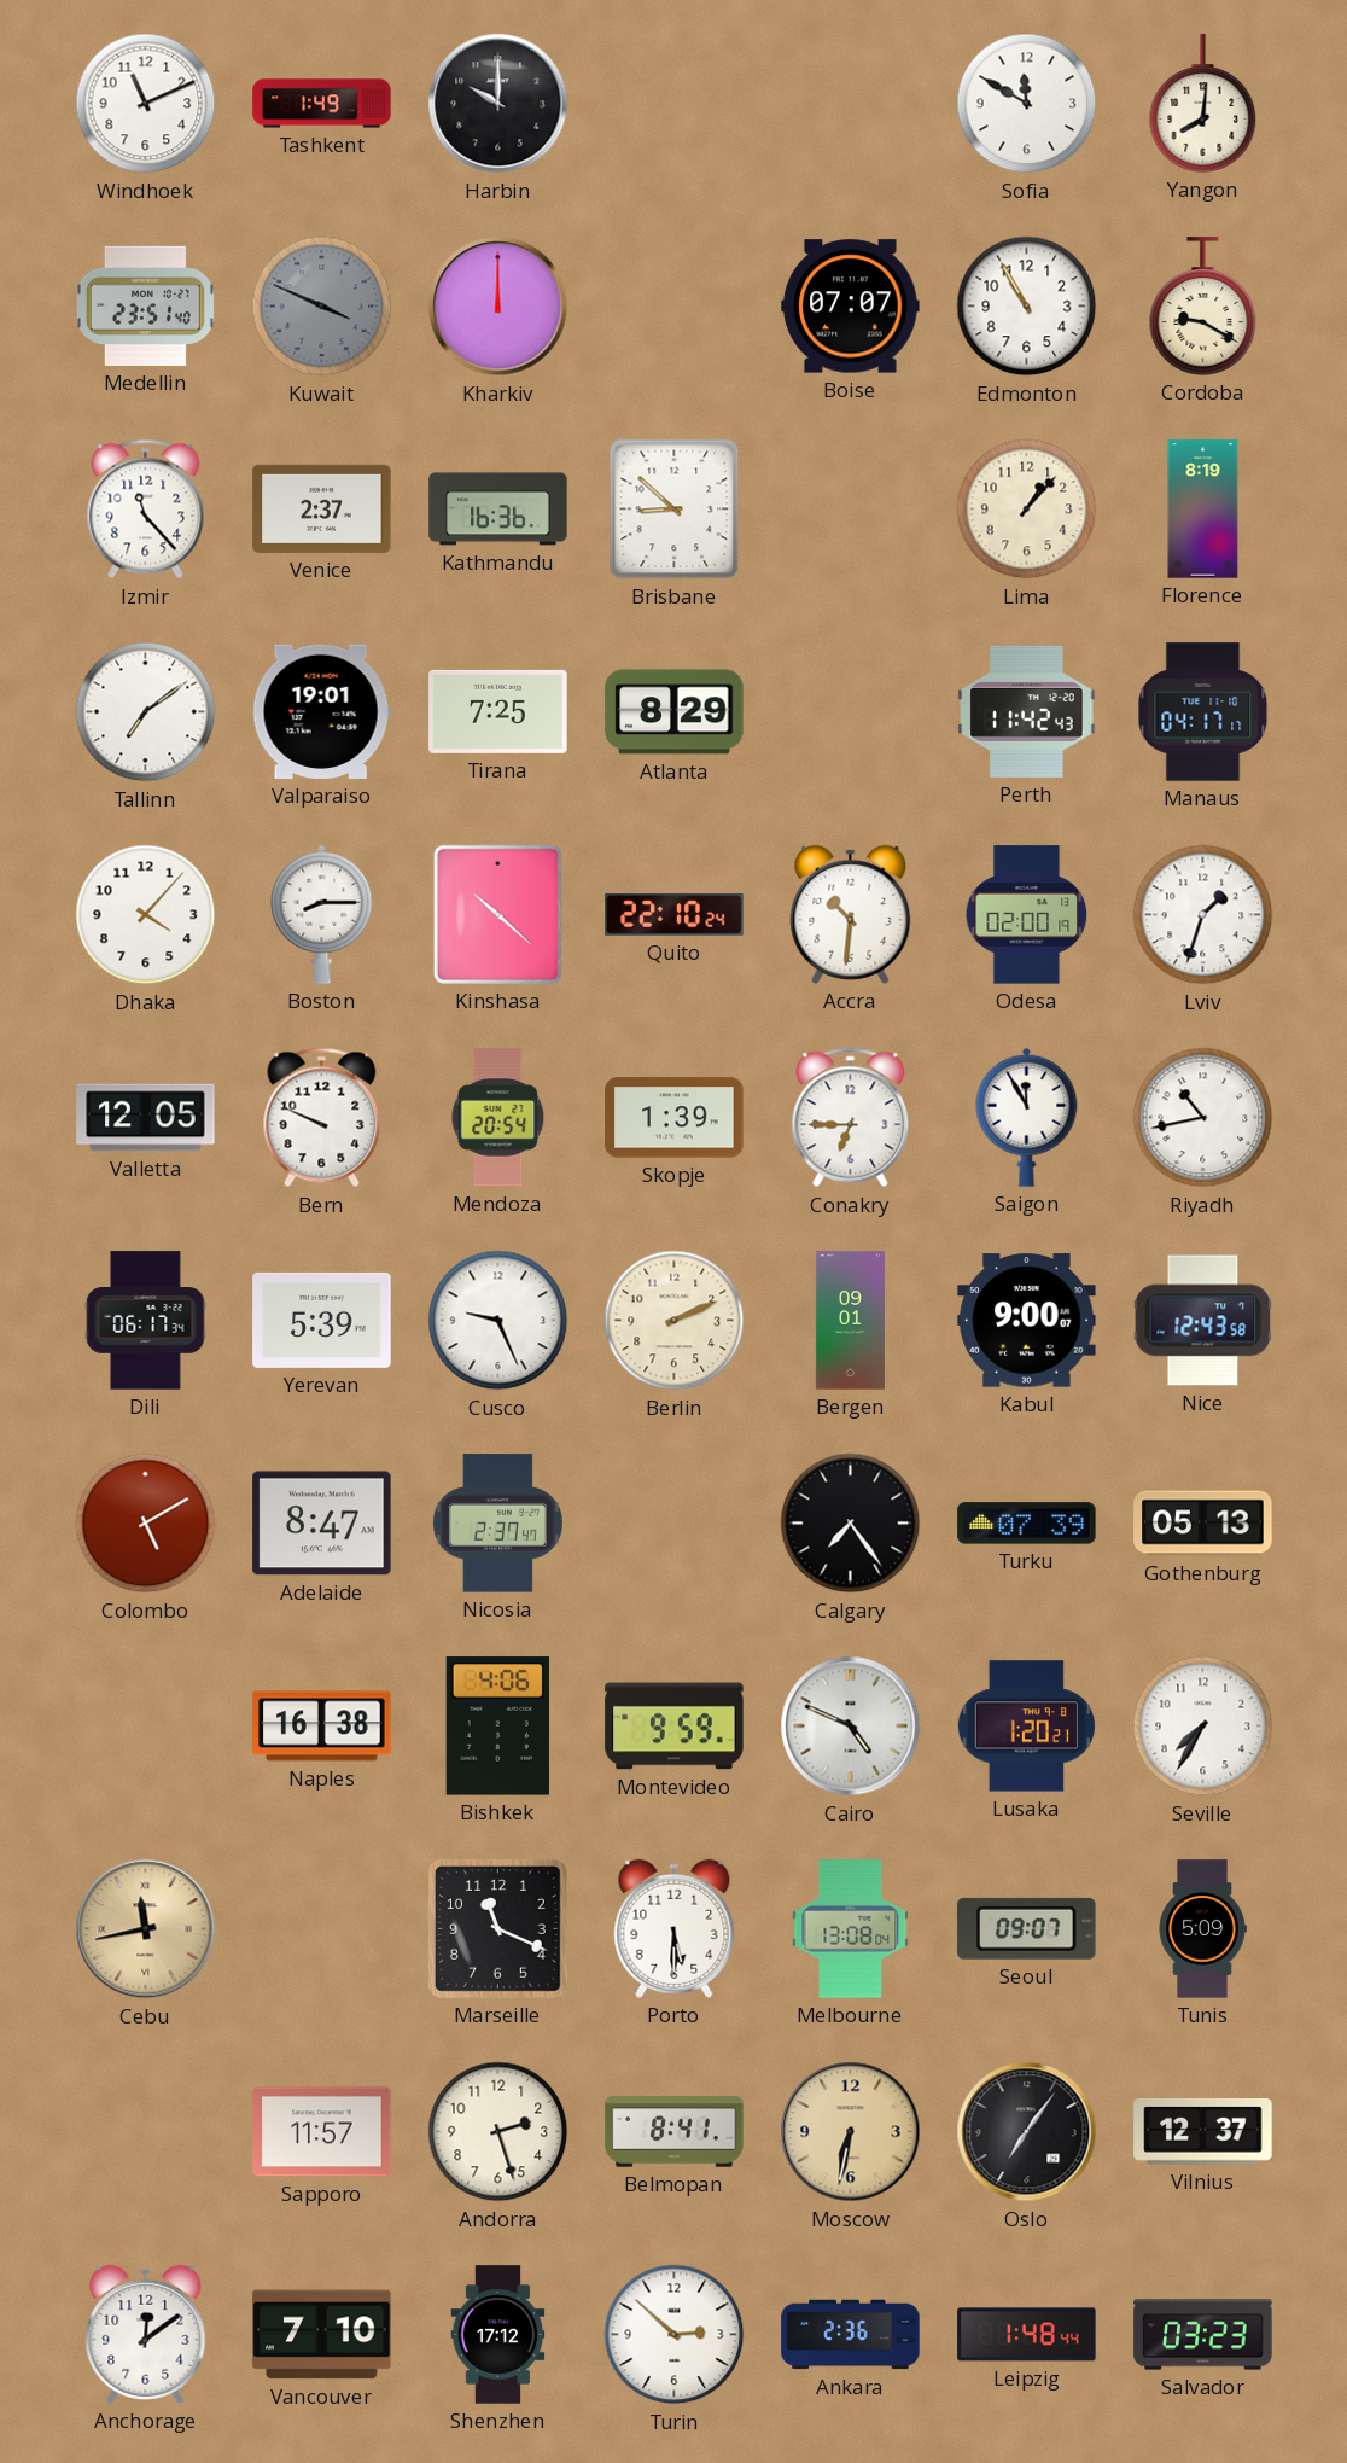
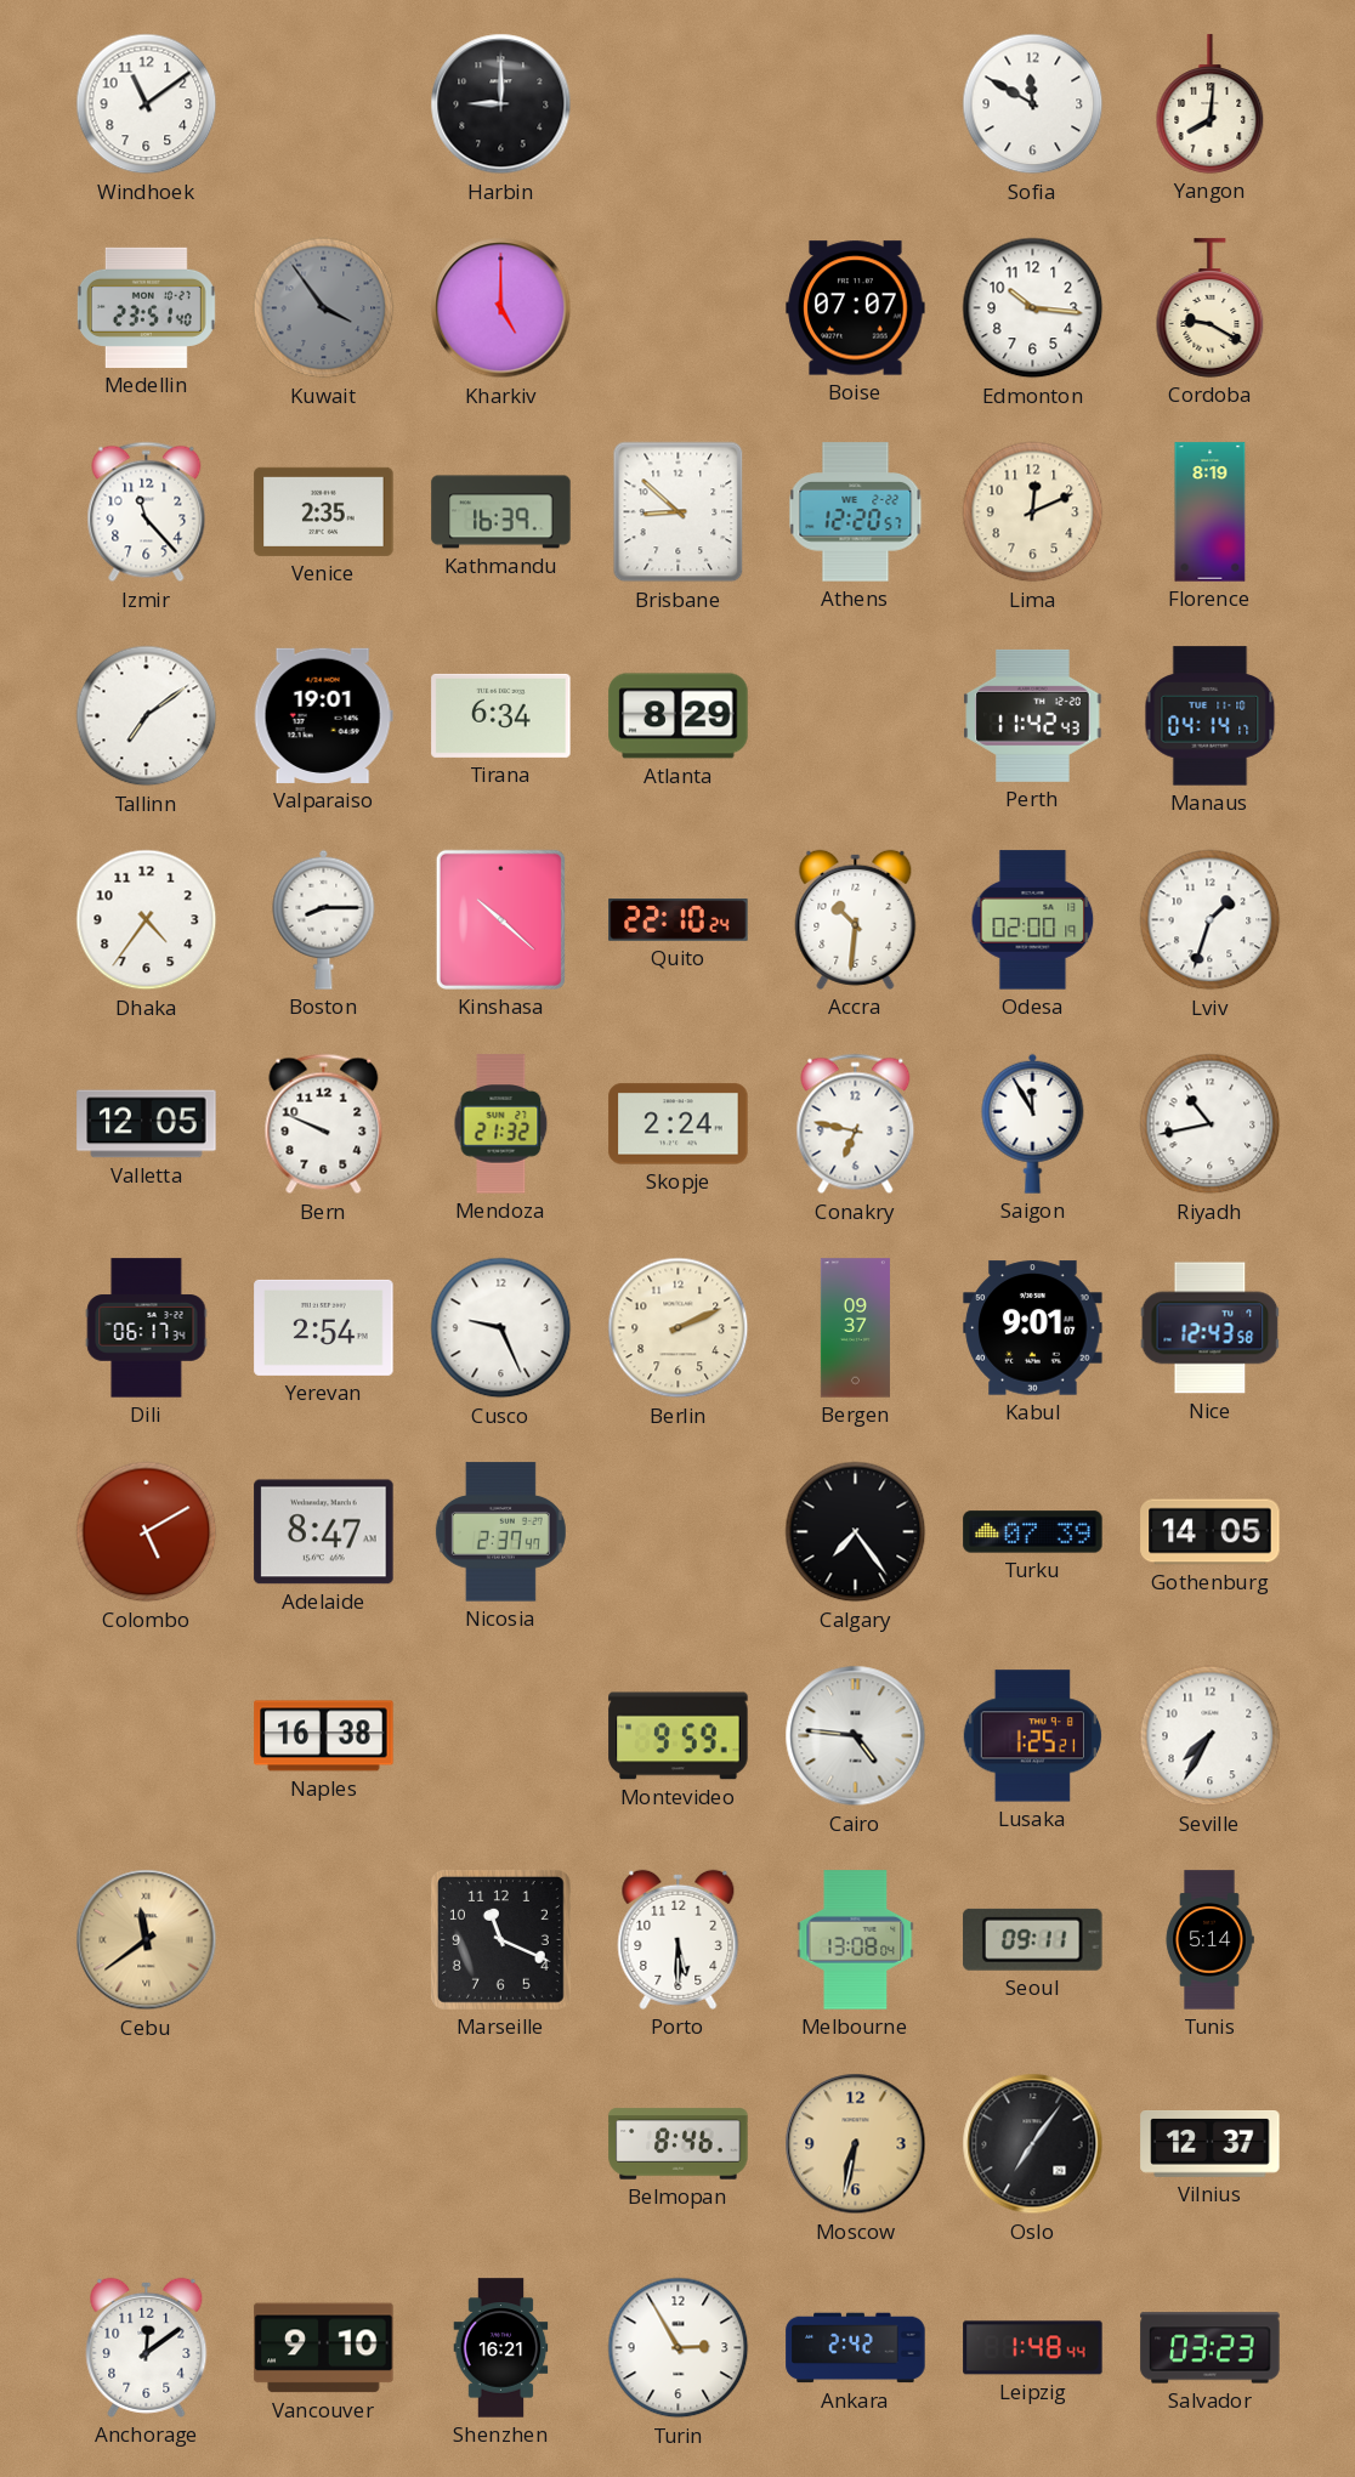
Windhoek: 11:11 -> 11:09 (147, 104)
Tashkent: 1:49 -> none (322, 104)
Harbin: 10:00 -> 9:00 (501, 104)
Kuwait: 3:49 -> 3:54 (324, 308)
Kharkiv: 12:00 -> 5:00 (501, 308)
Edmonton: 10:55 -> 10:16 (1033, 308)
Venice: 2:37 -> 2:35 (324, 511)
Kathmandu: 16:36 -> 16:39 (501, 512)
Athens: none -> 12:20 (856, 512)
Lima: 1:07 -> 12:11 (1033, 512)
Tirana: 7:25 -> 6:34 (501, 715)
Manaus: 04:17 -> 04:14 (1211, 716)
Dhaka: 4:07 -> 4:36 (147, 920)
Mendoza: 20:54 -> 21:32 (501, 1124)
Skopje: 1:39 -> 2:24 (679, 1124)
Conakry: 6:45 -> 6:47 (856, 1124)
Yerevan: 5:39 -> 2:54 (324, 1327)
Bergen: 09:01 -> 09:37 (855, 1328)
Kabul: 9:00 -> 9:01 (1033, 1328)
Gothenburg: 05:13 -> 14:05 (1211, 1532)
Bishkek: 4:06 -> none (497, 1727)
Cairo: 4:49 -> 4:46 (856, 1736)
Lusaka: 1:20 -> 1:25 (1032, 1736)
Cebu: 11:43 -> 11:39 (147, 1940)
Seoul: 09:07 -> 09:11 (1033, 1939)
Tunis: 5:09 -> 5:14 (1209, 1940)
Sapporo: 11:57 -> none (322, 2132)
Andorra: 2:27 -> none (498, 2132)
Belmopan: 8:41 -> 8:46 (679, 2144)
Vancouver: 7:10 -> 9:10 (324, 2348)
Shenzhen: 17:12 -> 16:21 (501, 2348)
Turin: 2:52 -> 2:55 (679, 2348)
Ankara: 2:36 -> 2:42 (856, 2348)
